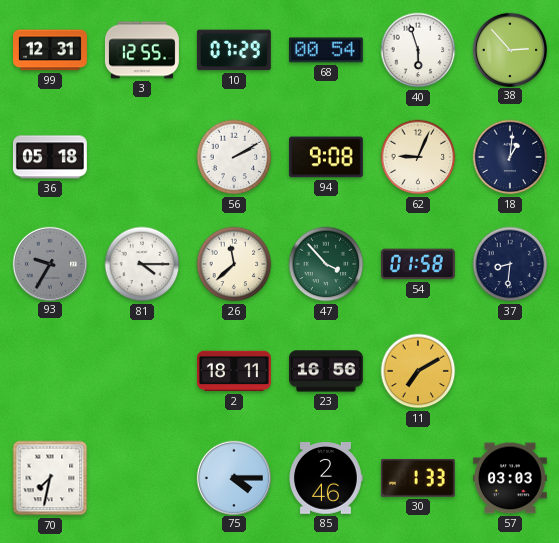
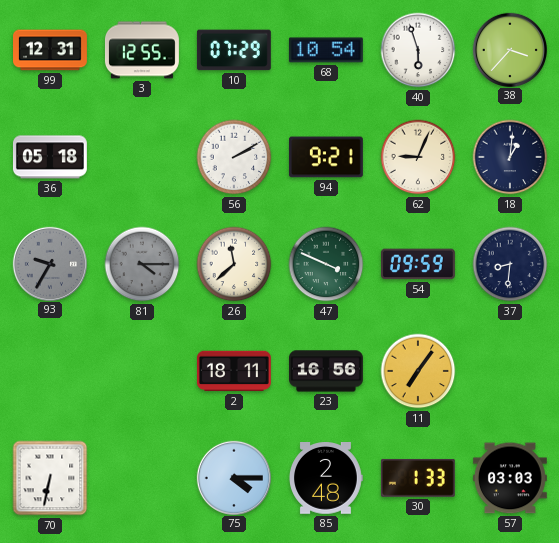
68: 00:54 -> 10:54 (326, 50)
38: 2:53 -> 3:37 (509, 49)
94: 9:08 -> 9:21 (326, 157)
81 dial: white -> grey (142, 264)
47: 3:53 -> 3:49 (326, 264)
54: 01:58 -> 09:59 (418, 264)
11: 7:10 -> 7:06 (418, 371)
70: 7:32 -> 6:32 (50, 478)
85: 2:46 -> 2:48 (326, 478)
